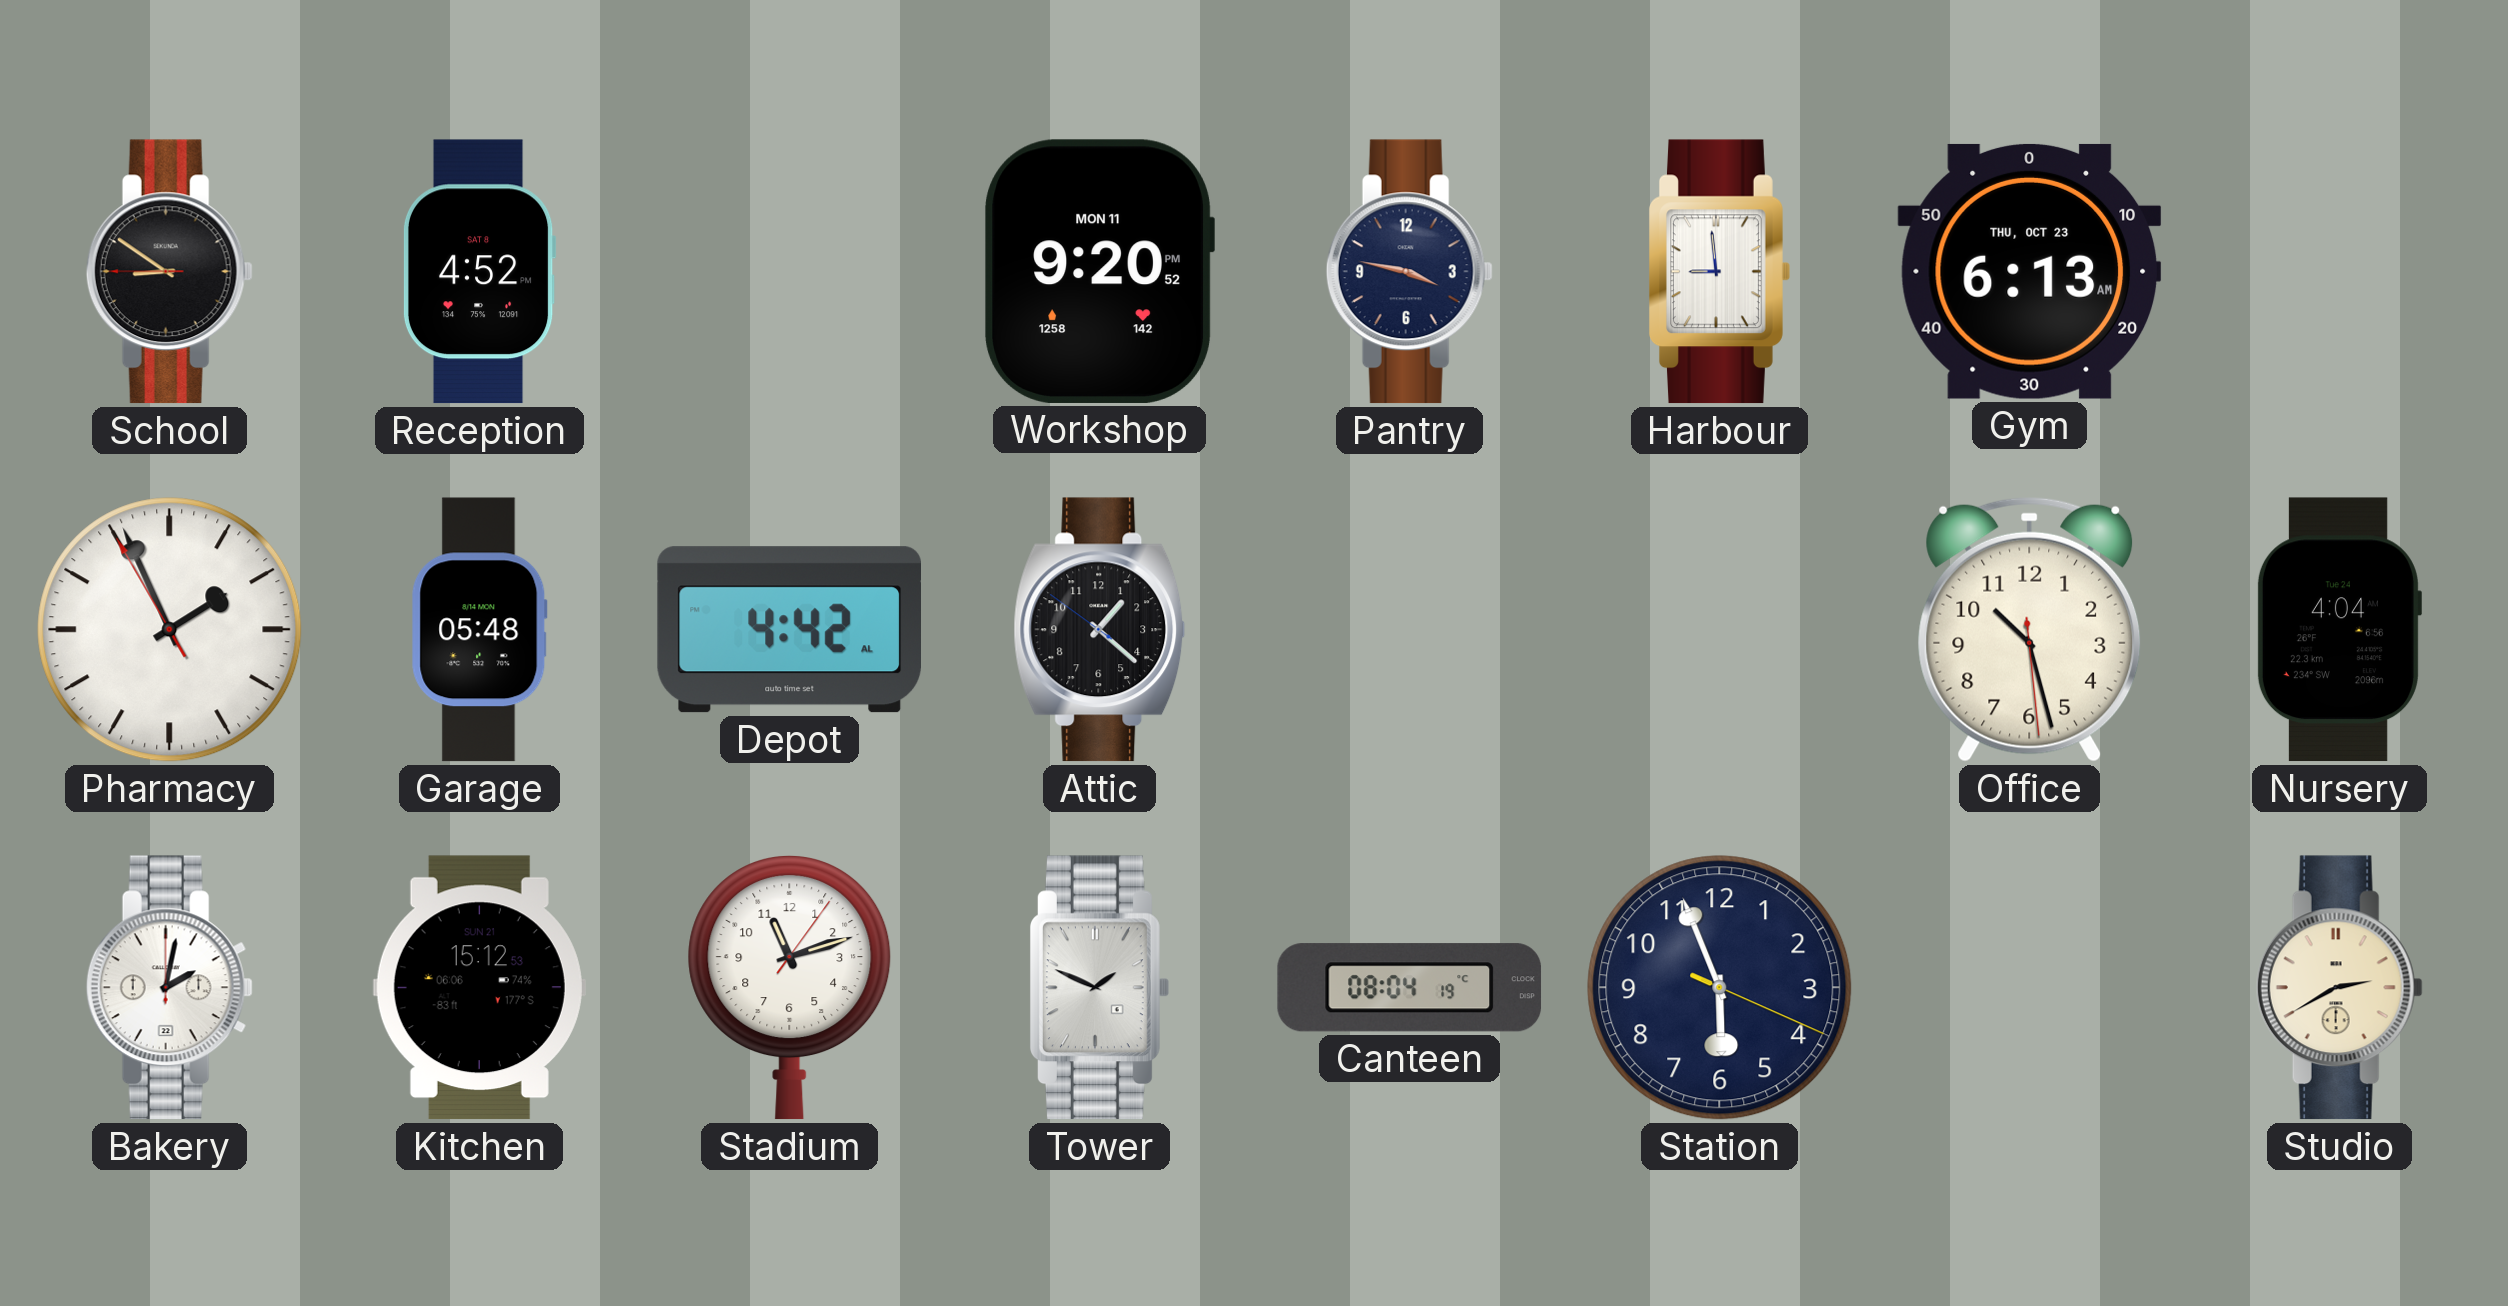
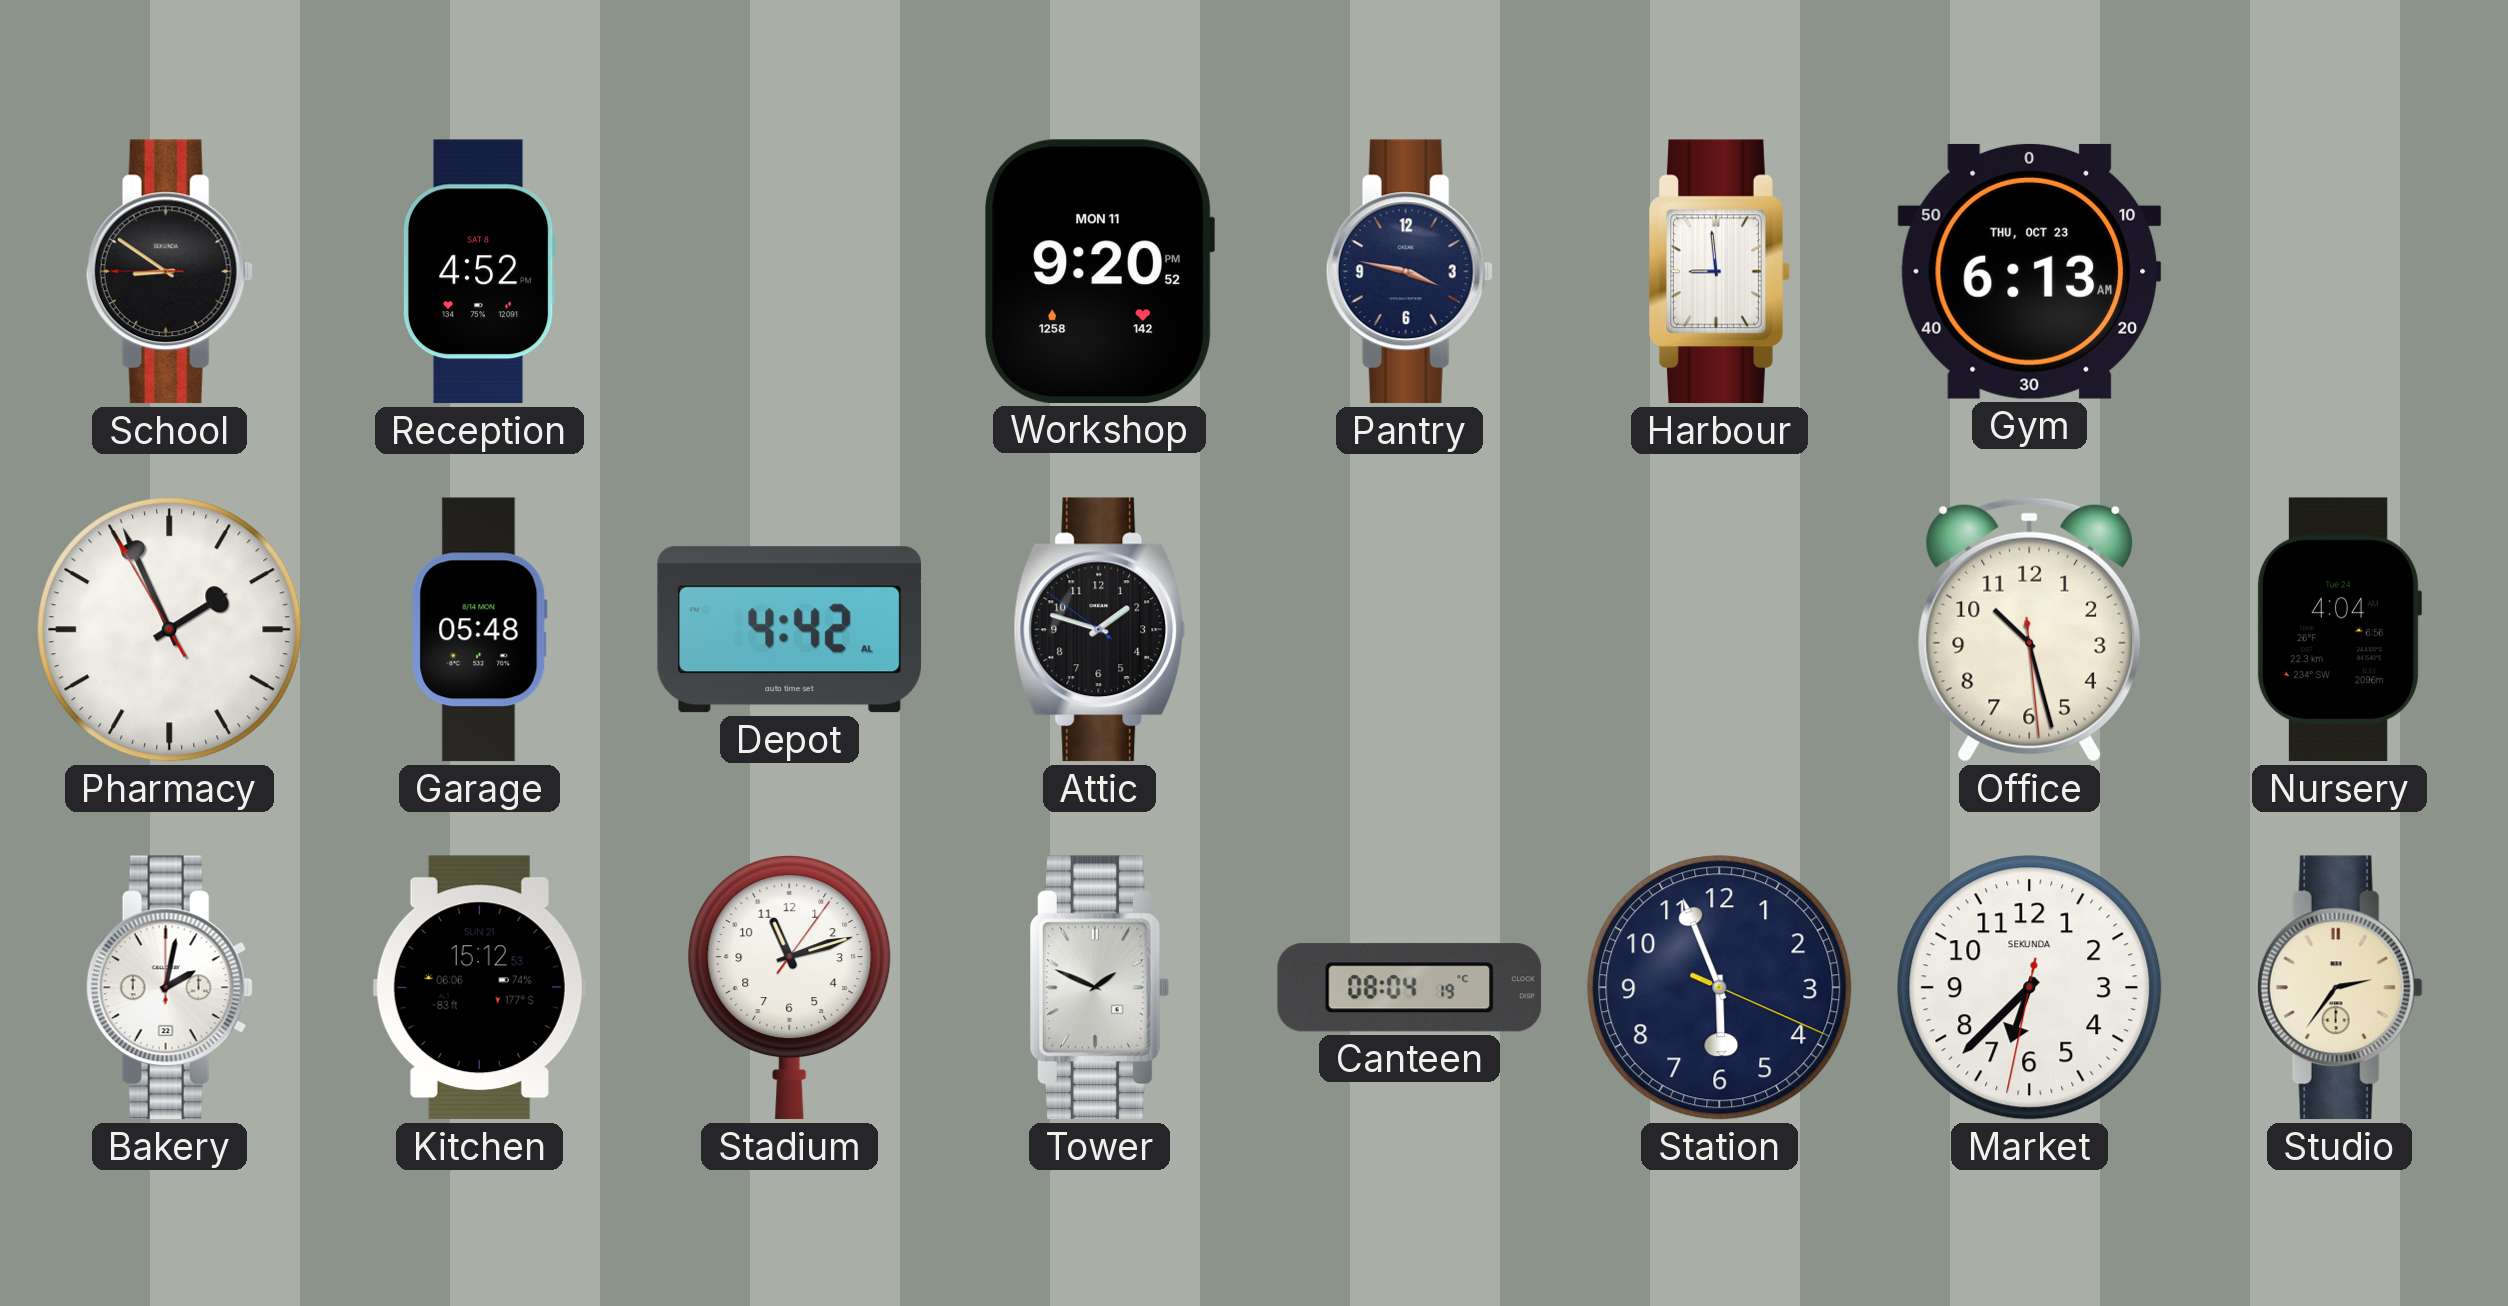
Attic: 1:21 -> 1:47 (1100, 630)
Market: none -> 6:37 (2030, 988)
Studio: 2:40 -> 2:36 (2339, 988)
